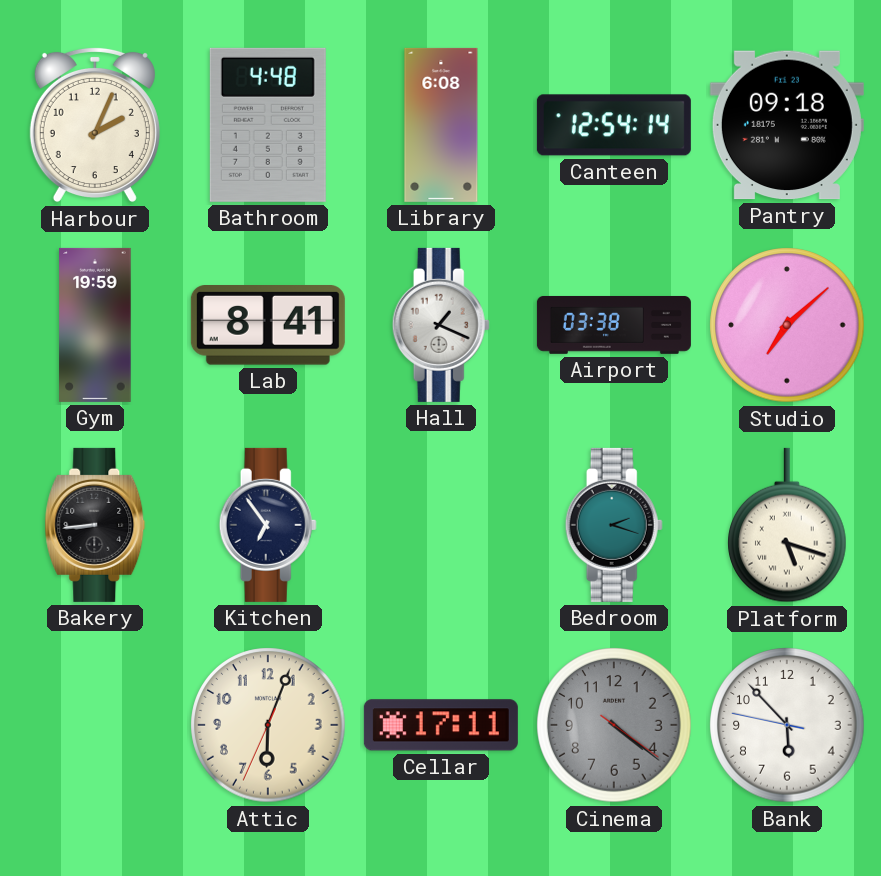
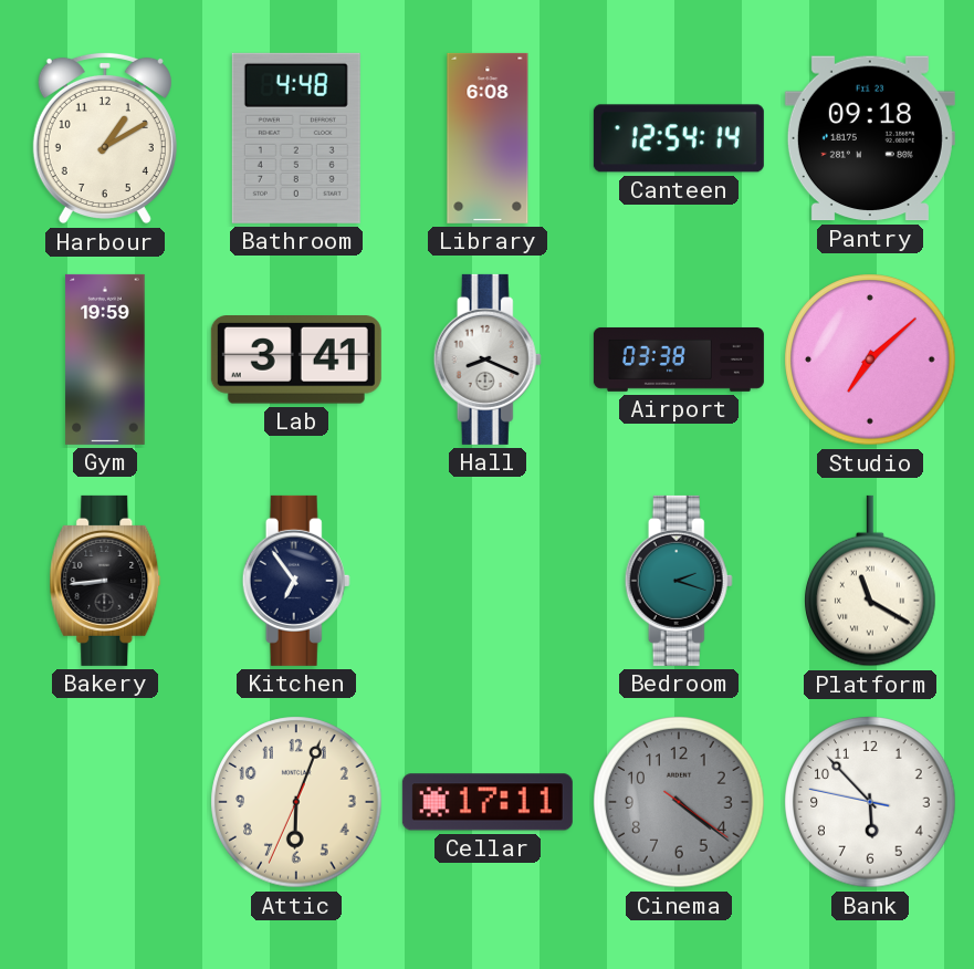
Harbour: 2:04 -> 1:10 (105, 138)
Lab: 8:41 -> 3:41 (296, 361)
Hall: 1:19 -> 8:19 (488, 360)
Platform: 5:18 -> 11:20 (871, 581)
